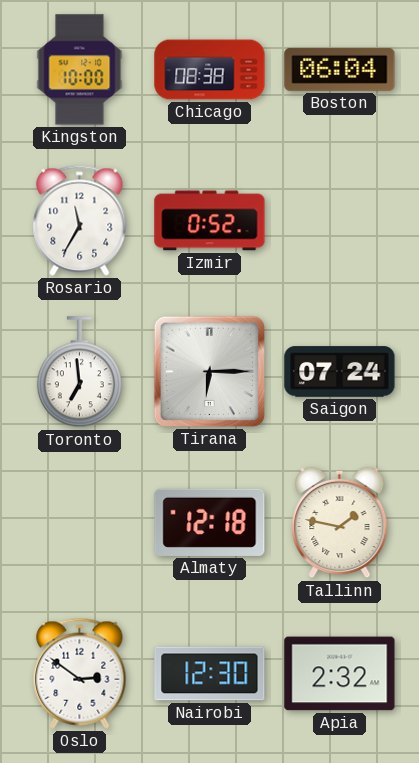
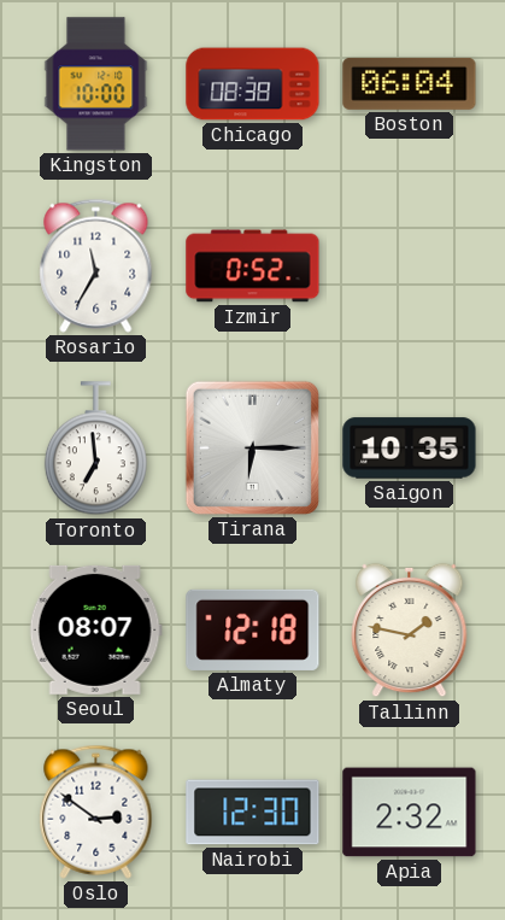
Saigon: 07:24 -> 10:35 (410, 449)
Seoul: none -> 08:07 (95, 629)
